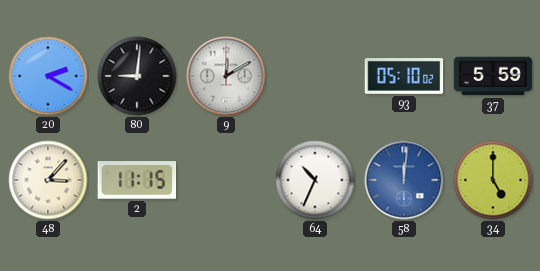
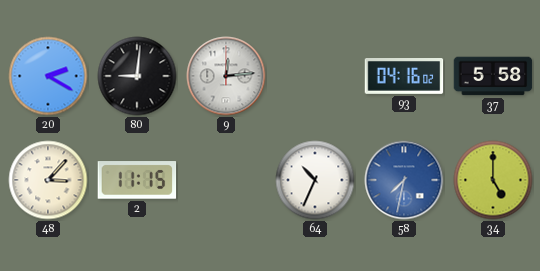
9: 12:10 -> 12:14 (226, 76)
93: 05:10 -> 04:16 (404, 77)
37: 5:59 -> 5:58 (493, 76)
58: 12:01 -> 7:32 (404, 180)
